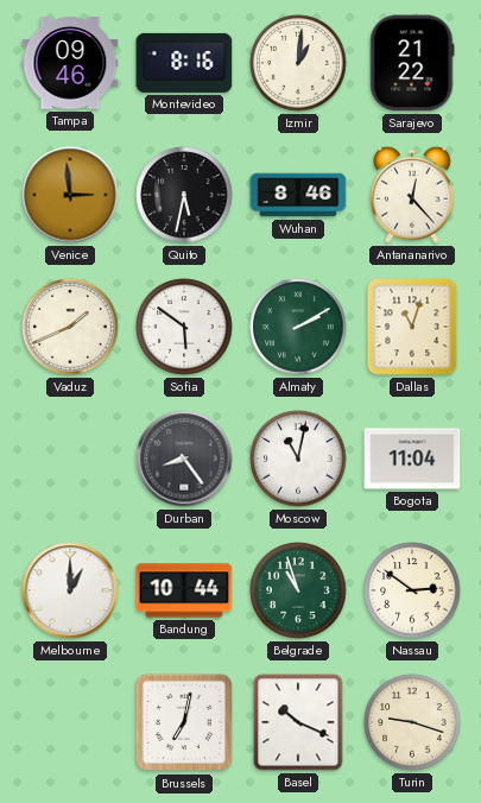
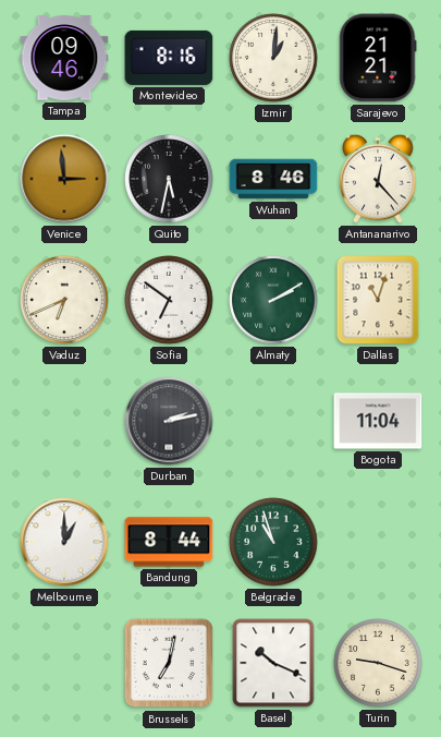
Sarajevo: 21:22 -> 21:21 (378, 58)
Vaduz: 1:41 -> 6:41 (64, 300)
Sofia: 5:51 -> 6:51 (169, 300)
Durban: 8:24 -> 2:13 (169, 421)
Moscow: 11:02 -> none (298, 459)
Bandung: 10:44 -> 8:44 (169, 542)
Nassau: 2:51 -> none (412, 590)
